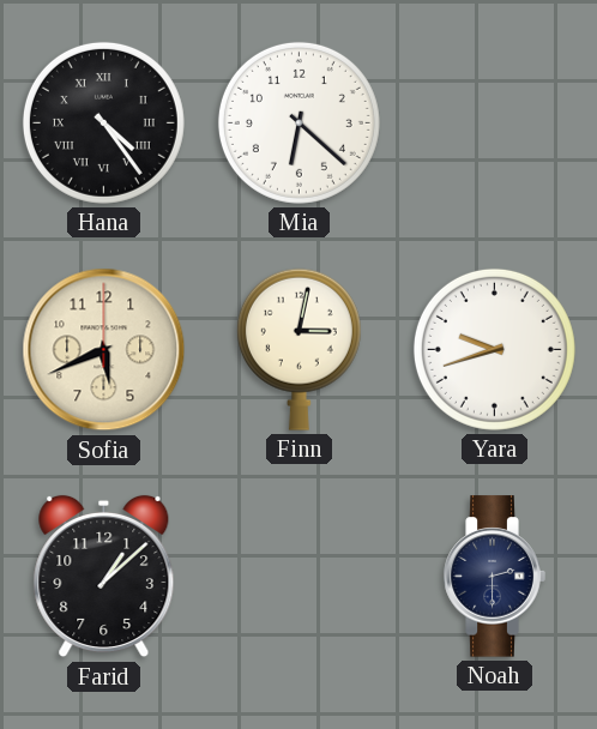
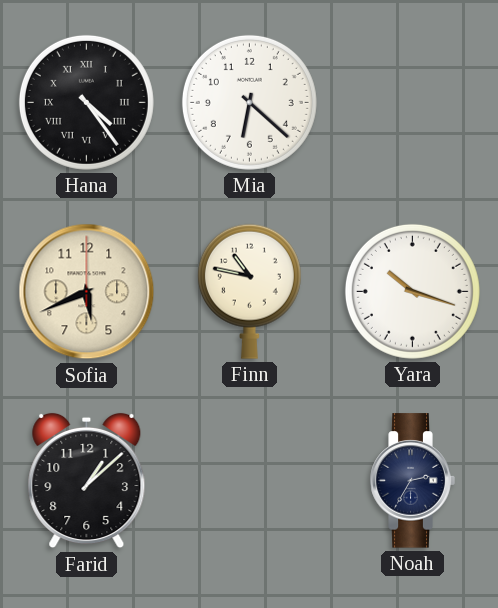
Finn: 3:02 -> 10:47 (249, 291)
Yara: 9:42 -> 10:18 (412, 291)
Noah: 2:30 -> 2:35 (412, 481)
